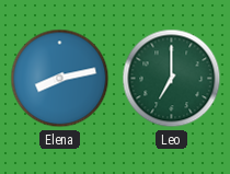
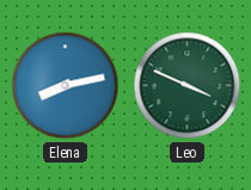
Leo: 7:00 -> 3:49 (188, 86)
